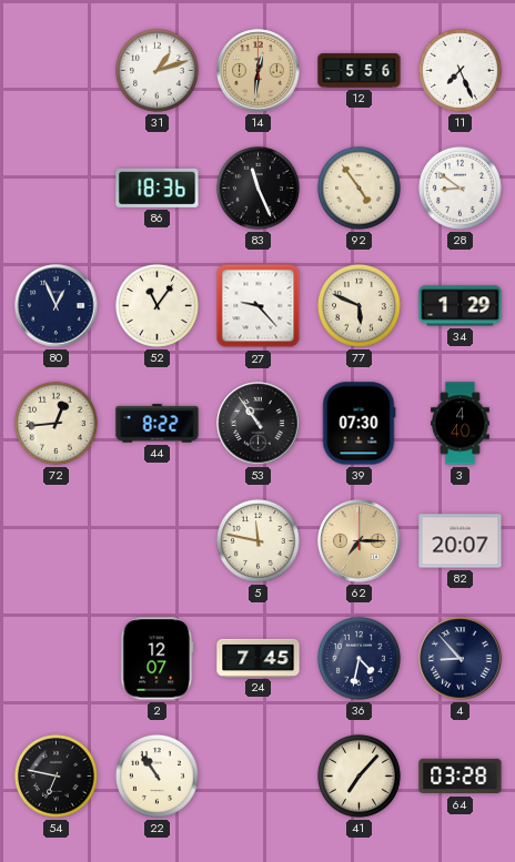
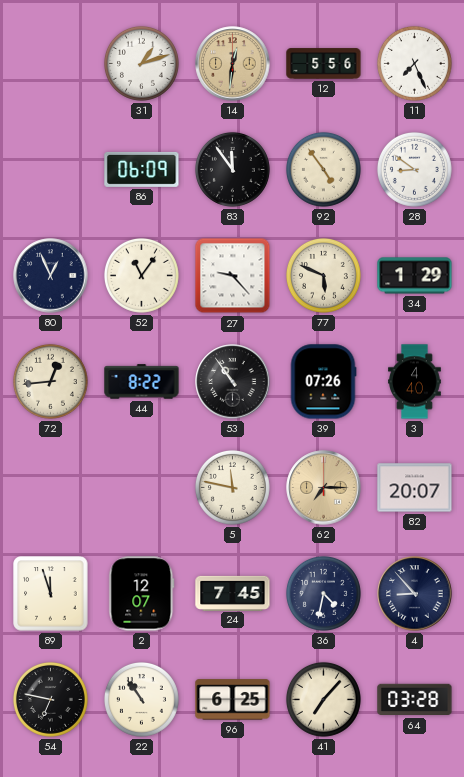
86: 18:36 -> 06:09 (142, 169)
83: 11:26 -> 11:54 (232, 169)
39: 07:30 -> 07:26 (323, 382)
89: none -> 11:57 (51, 594)
96: none -> 6:25 (233, 700)
